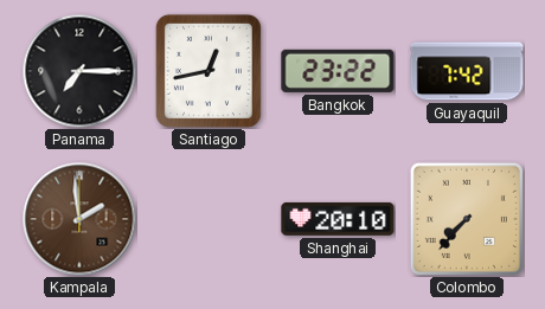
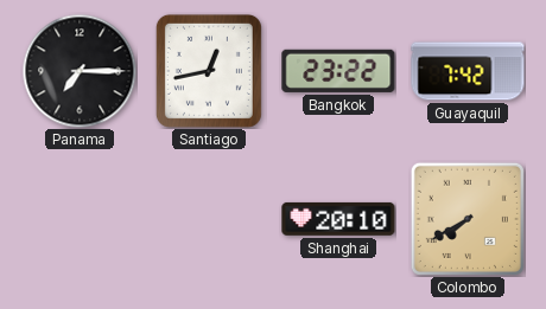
Kampala: 1:59 -> none (79, 219)
Colombo: 7:37 -> 7:40 (468, 219)
